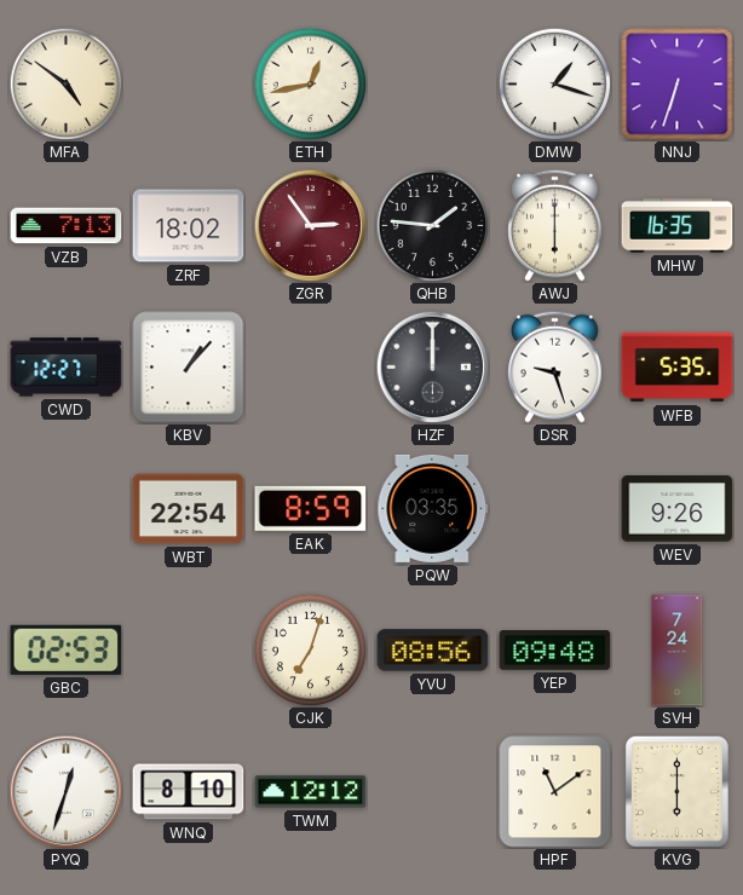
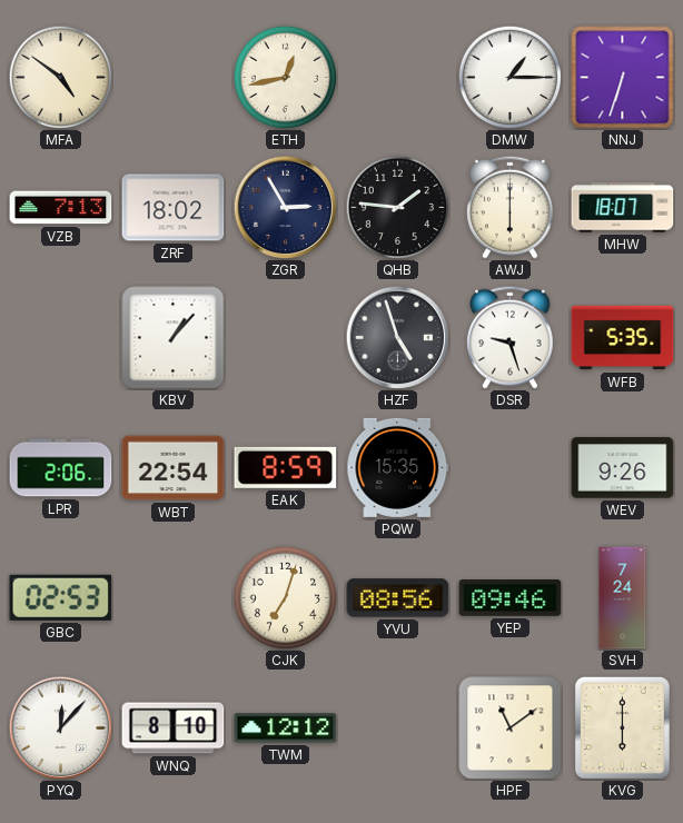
DMW: 1:18 -> 1:15 (509, 77)
ZGR: 2:54 -> 2:55 (285, 207)
ZGR dial: burgundy -> navy (285, 207)
MHW: 16:35 -> 18:07 (623, 208)
CWD: 12:27 -> none (67, 368)
HZF: 12:00 -> 4:57 (397, 337)
LPR: none -> 2:06 (61, 468)
PQW: 03:35 -> 15:35 (398, 467)
YEP: 09:48 -> 09:46 (511, 598)
PYQ: 12:33 -> 12:07 (60, 727)
